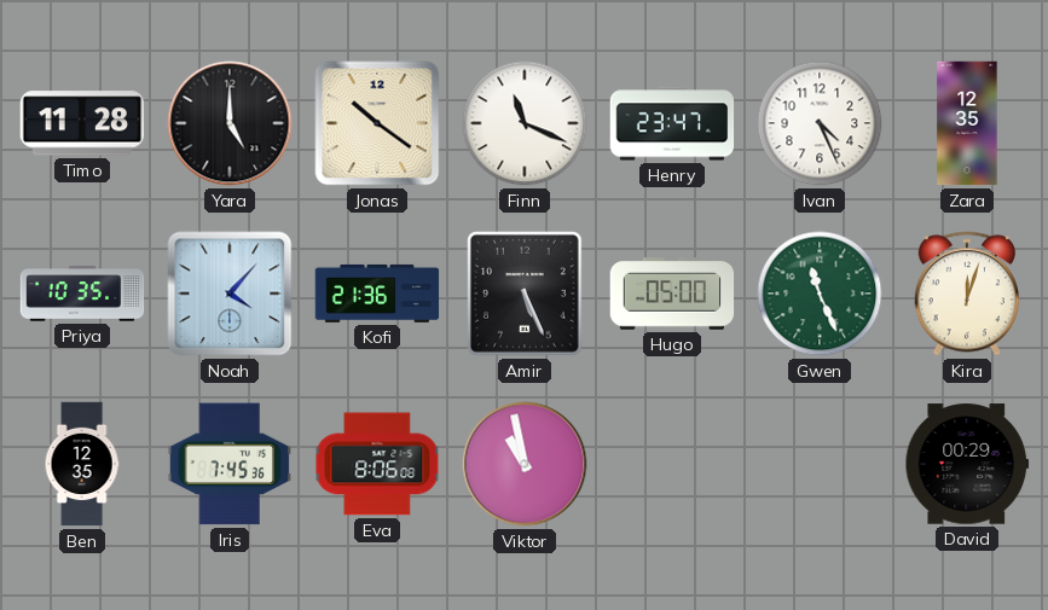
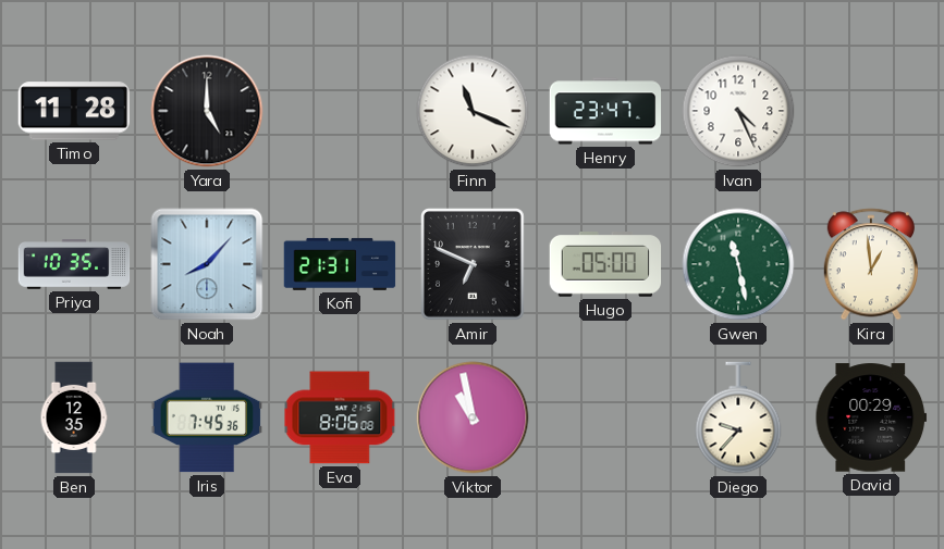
Jonas: 10:21 -> none (377, 123)
Zara: 12:35 -> none (967, 123)
Noah: 4:07 -> 8:07 (207, 264)
Kofi: 21:36 -> 21:31 (340, 264)
Amir: 5:26 -> 6:49 (474, 265)
Gwen: 11:26 -> 11:28 (738, 264)
Kira: 12:03 -> 12:59 (871, 264)
Diego: none -> 9:37 (738, 417)
